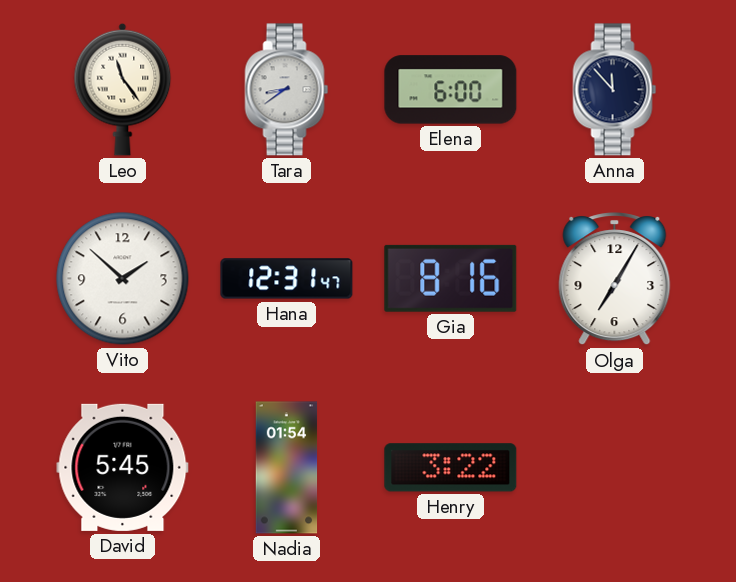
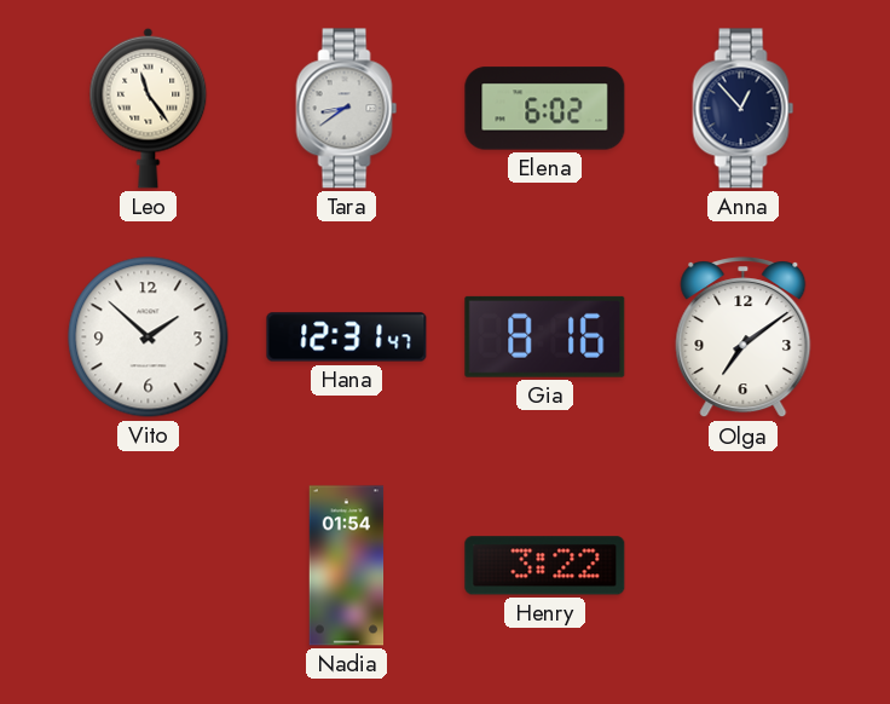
Elena: 6:00 -> 6:02 (545, 109)
Anna: 11:53 -> 12:53 (744, 109)
Olga: 7:05 -> 7:09 (744, 337)
David: 5:45 -> none (123, 467)
